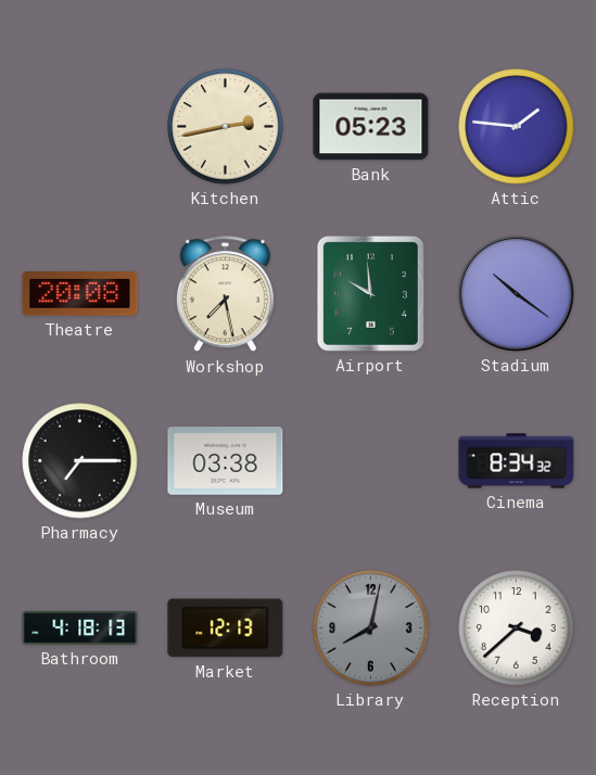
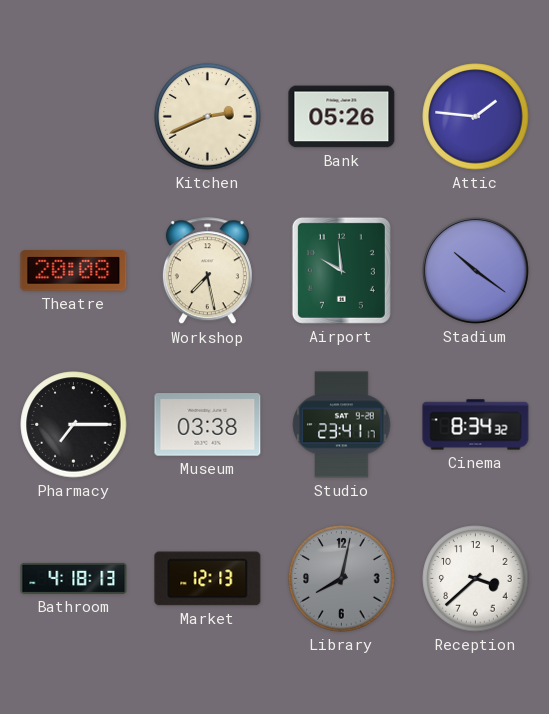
Kitchen: 2:43 -> 2:41 (208, 117)
Bank: 05:23 -> 05:26 (342, 117)
Studio: none -> 23:41 (342, 425)
